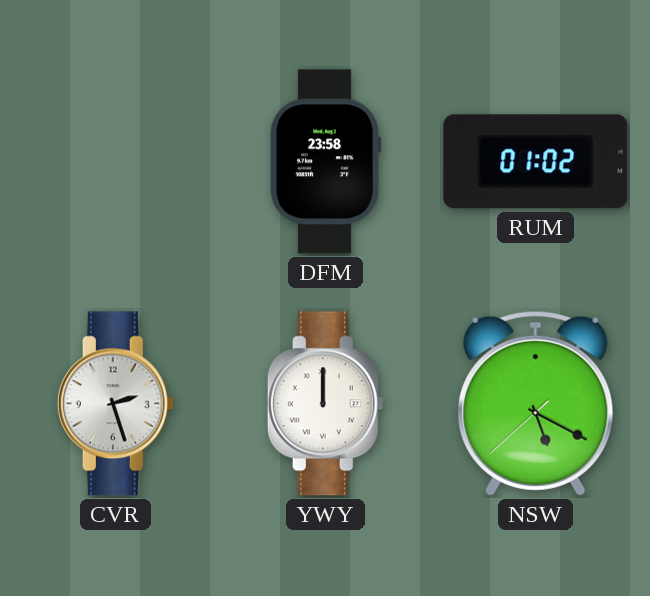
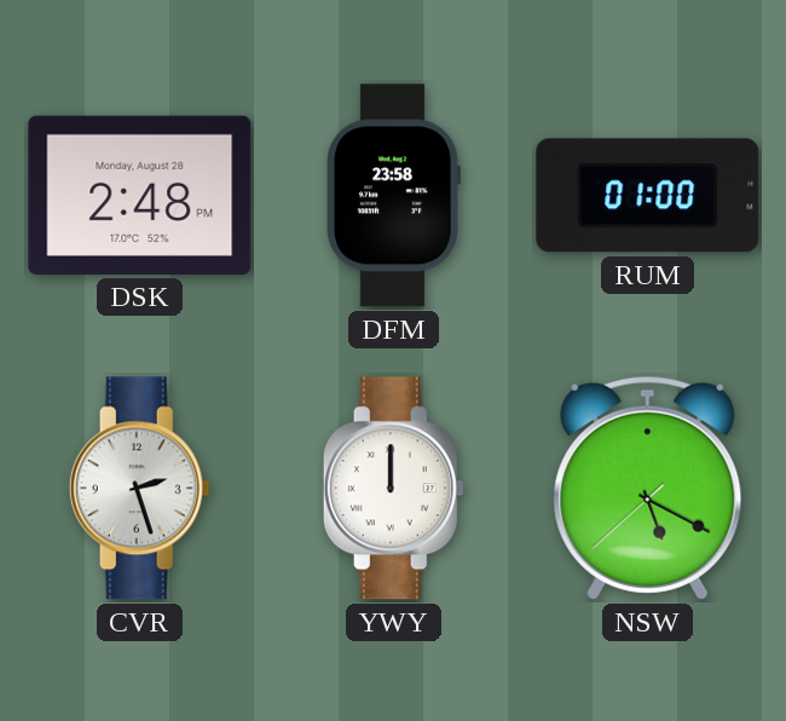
DSK: none -> 2:48 (140, 195)
RUM: 01:02 -> 01:00 (648, 196)
